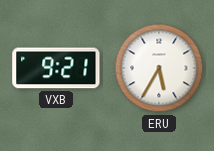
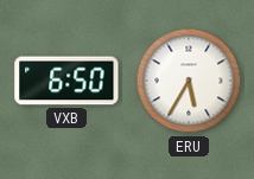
VXB: 9:21 -> 6:50 (66, 81)
